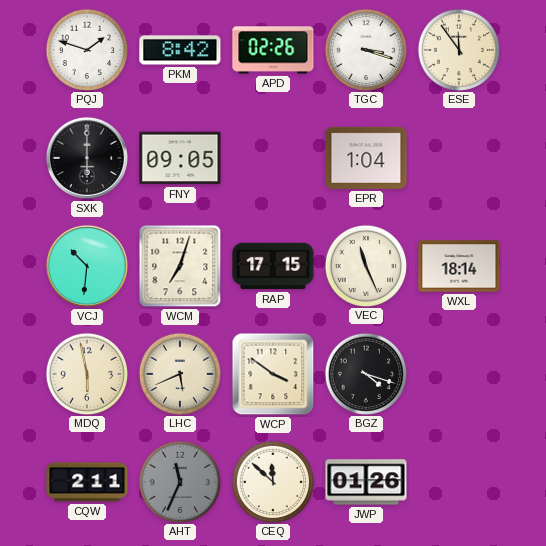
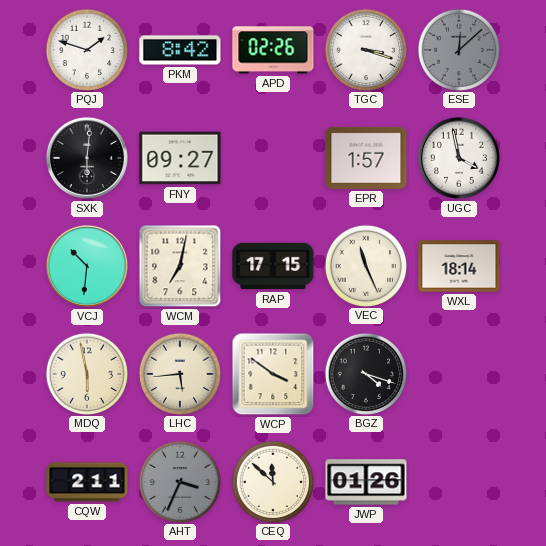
ESE: 11:54 -> 12:08 (458, 49)
ESE dial: cream -> grey (458, 49)
SXK: 6:00 -> 6:01 (87, 158)
FNY: 09:05 -> 09:27 (180, 158)
EPR: 1:04 -> 1:57 (366, 158)
UGC: none -> 3:58 (459, 158)
WCM: 7:03 -> 7:02 (180, 266)
LHC: 5:41 -> 5:44 (179, 373)
AHT: 11:34 -> 3:34 (179, 481)
